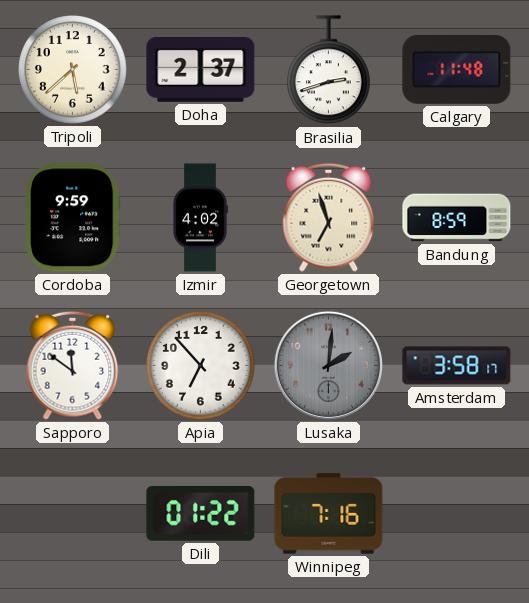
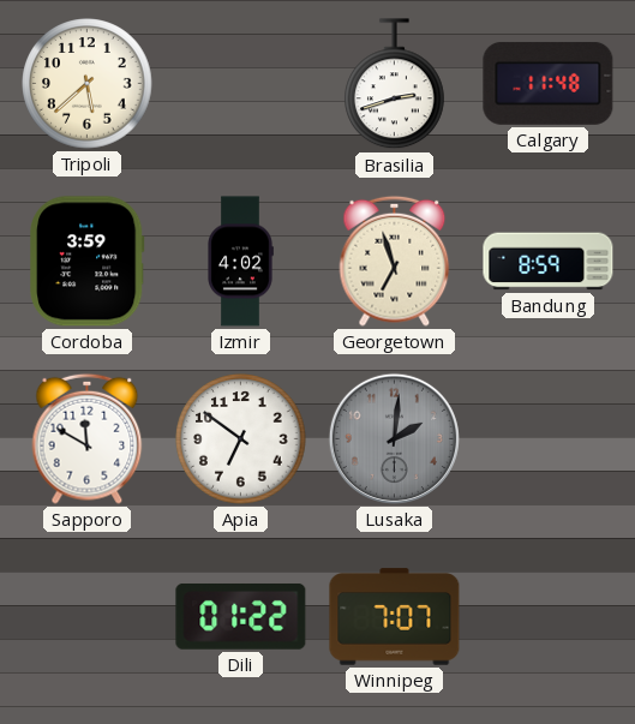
Doha: 2:37 -> none (201, 69)
Cordoba: 9:59 -> 3:59 (88, 262)
Sapporo: 11:51 -> 11:50 (88, 438)
Apia: 6:53 -> 6:51 (241, 439)
Amsterdam: 3:58 -> none (457, 366)
Winnipeg: 7:16 -> 7:07 (395, 617)
